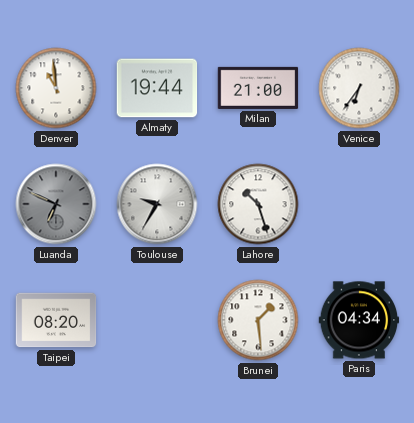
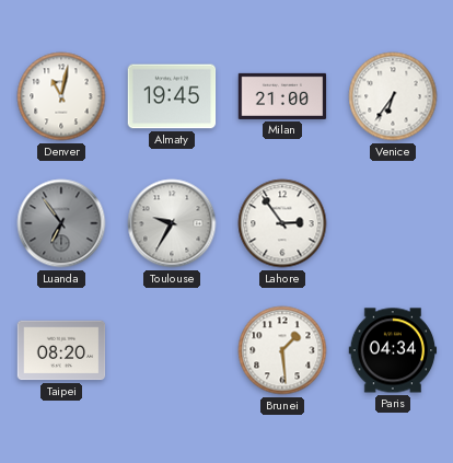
Denver: 10:59 -> 11:02 (61, 96)
Almaty: 19:44 -> 19:45 (172, 96)
Luanda: 6:49 -> 6:54 (61, 223)
Lahore: 10:27 -> 2:54 (282, 223)
